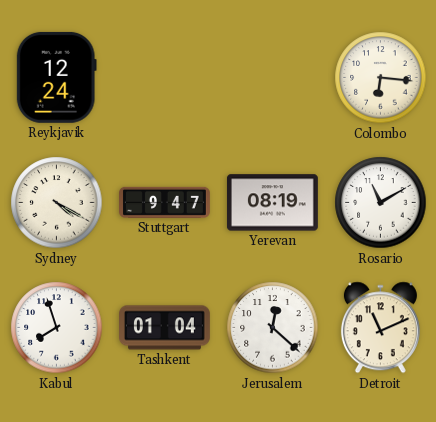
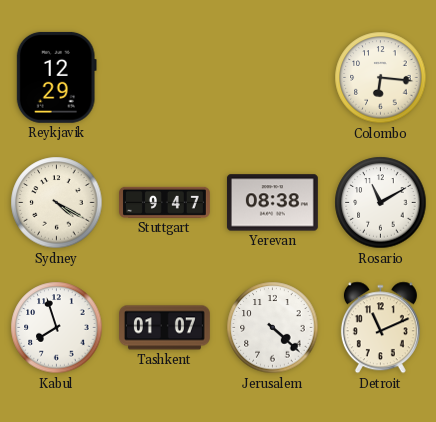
Reykjavik: 12:24 -> 12:29 (56, 77)
Yerevan: 08:19 -> 08:38 (272, 203)
Tashkent: 01:04 -> 01:07 (165, 328)
Jerusalem: 12:22 -> 4:22 (273, 328)
